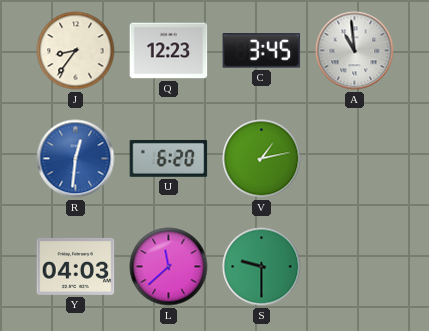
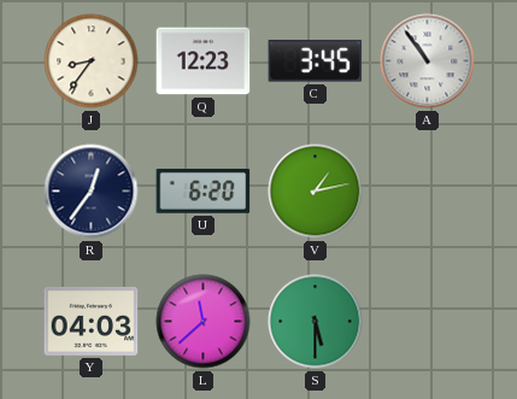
A: 10:59 -> 10:54 (428, 61)
R: 12:31 -> 12:36 (92, 192)
R dial: blue -> navy (92, 192)
S: 9:30 -> 5:30 (316, 322)
